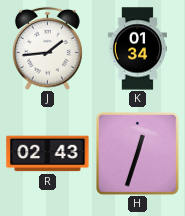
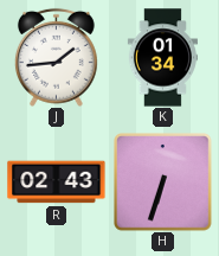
H: 12:33 -> 6:33 (163, 183)
